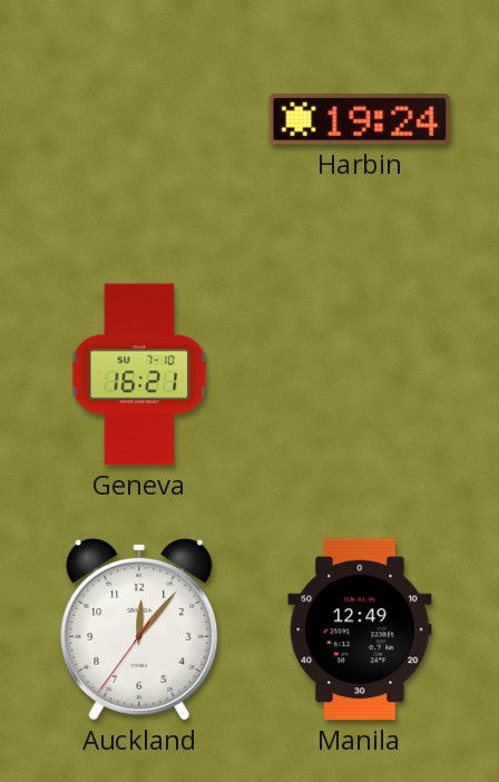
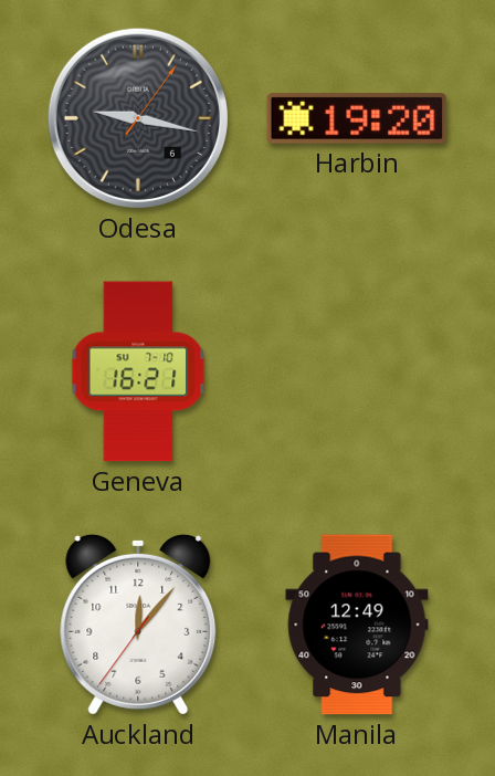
Odesa: none -> 9:17 (138, 118)
Harbin: 19:24 -> 19:20 (357, 118)
